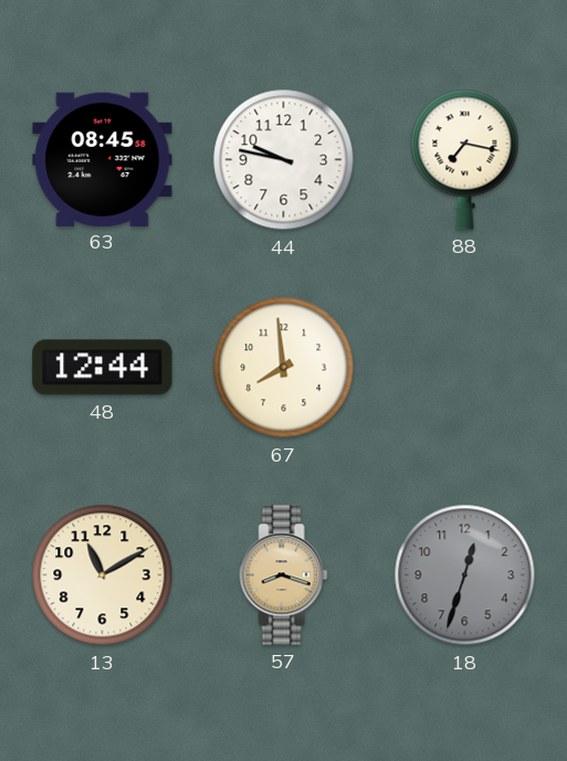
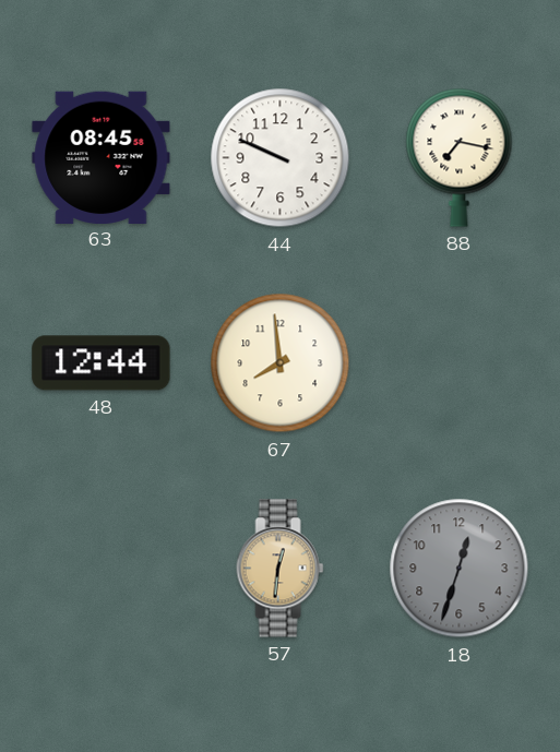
44: 9:47 -> 9:49 (281, 158)
13: 11:10 -> none (103, 575)
57: 8:18 -> 12:31 (281, 569)
